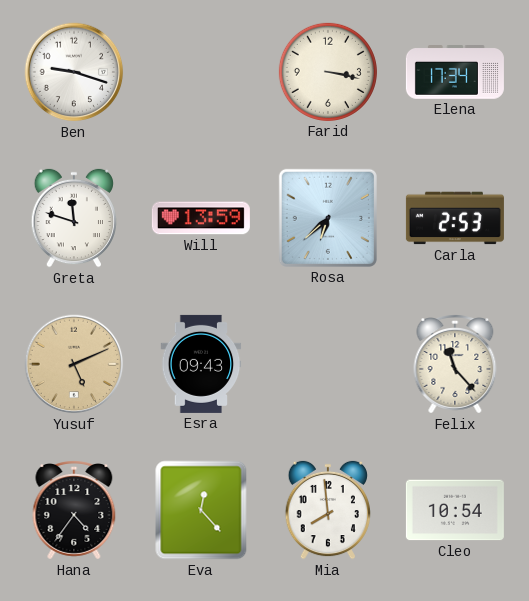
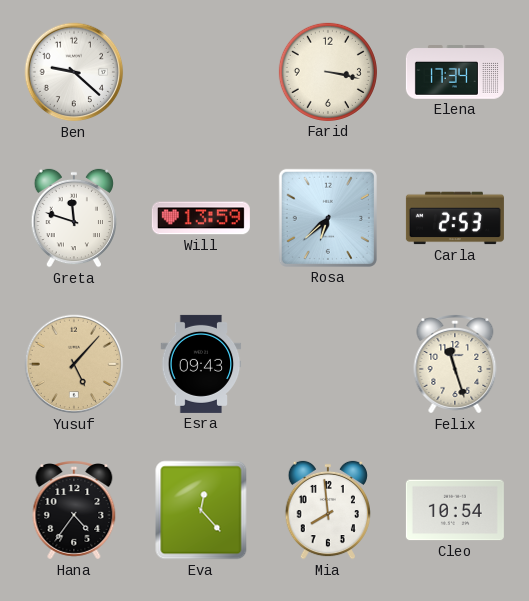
Ben: 9:18 -> 9:22 (74, 72)
Yusuf: 5:11 -> 5:07 (74, 364)
Felix: 11:23 -> 11:27 (455, 365)
